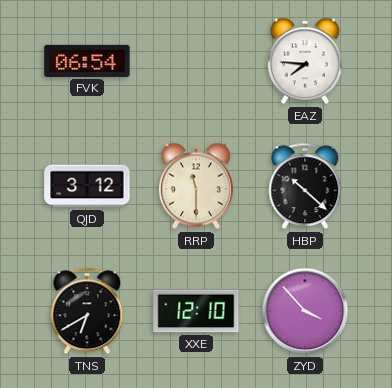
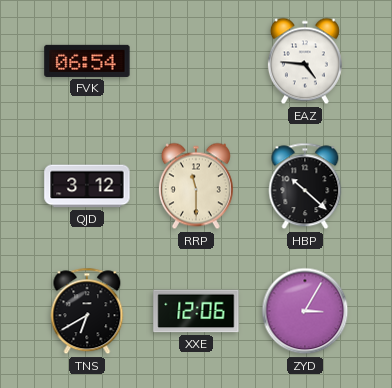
EAZ: 7:46 -> 4:46 (305, 61)
XXE: 12:10 -> 12:06 (196, 311)
ZYD: 3:53 -> 3:05 (305, 311)
